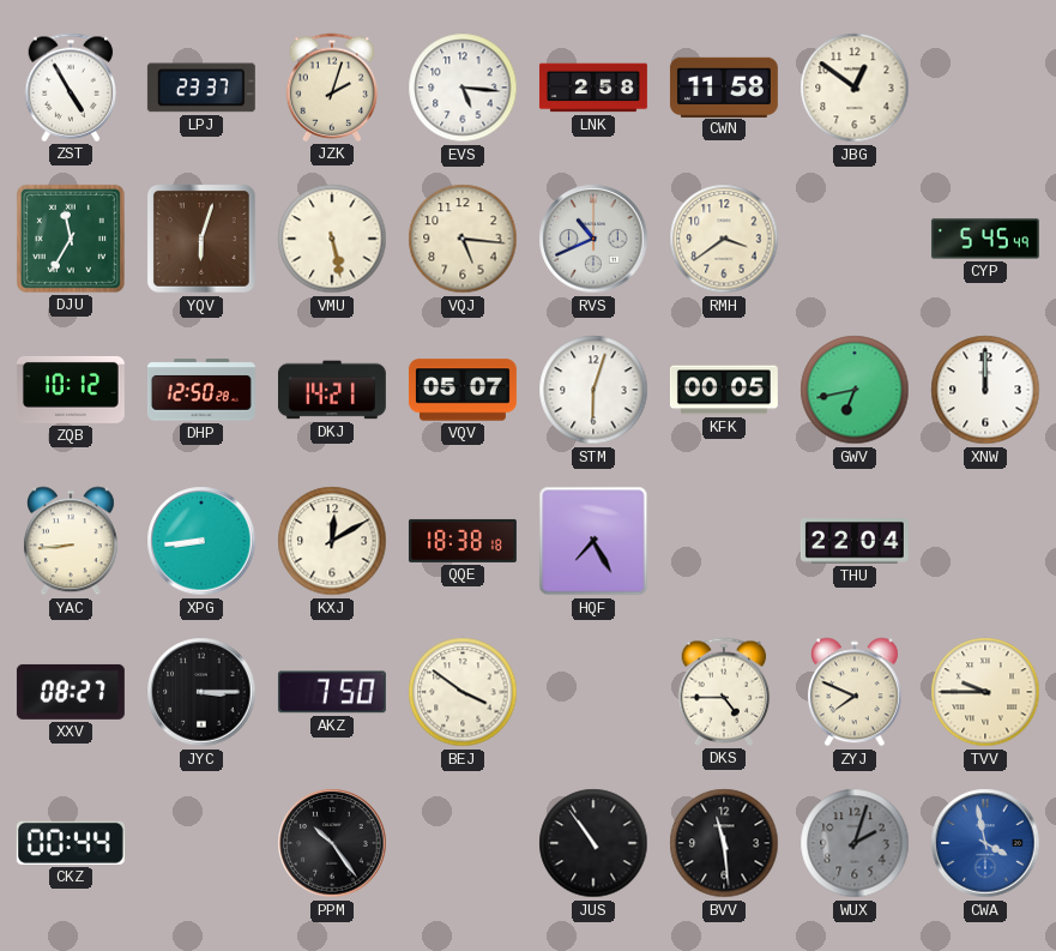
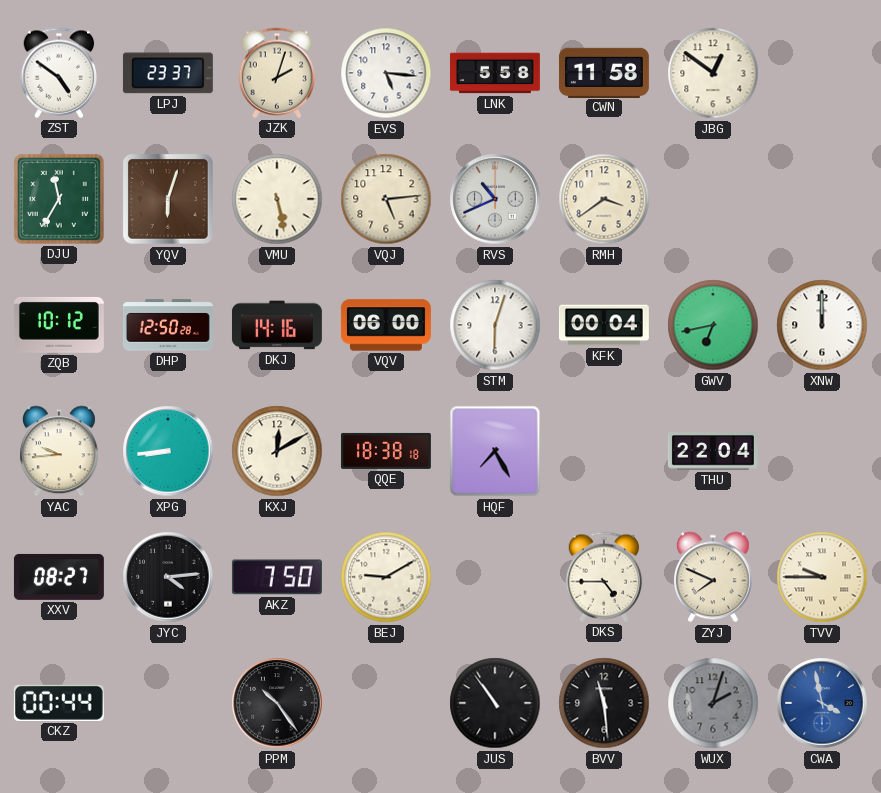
ZST: 4:55 -> 4:51 (59, 73)
LNK: 2:58 -> 5:58 (495, 73)
VQJ: 5:16 -> 5:14 (386, 199)
CYP: 5:45 -> none (985, 239)
DKJ: 14:21 -> 14:16 (277, 325)
VQV: 05:07 -> 06:00 (386, 325)
KFK: 00:05 -> 00:04 (604, 325)
YAC: 8:44 -> 9:44 (59, 451)
JYC: 3:15 -> 4:14 (168, 577)
BEJ: 3:51 -> 9:10 (386, 577)
